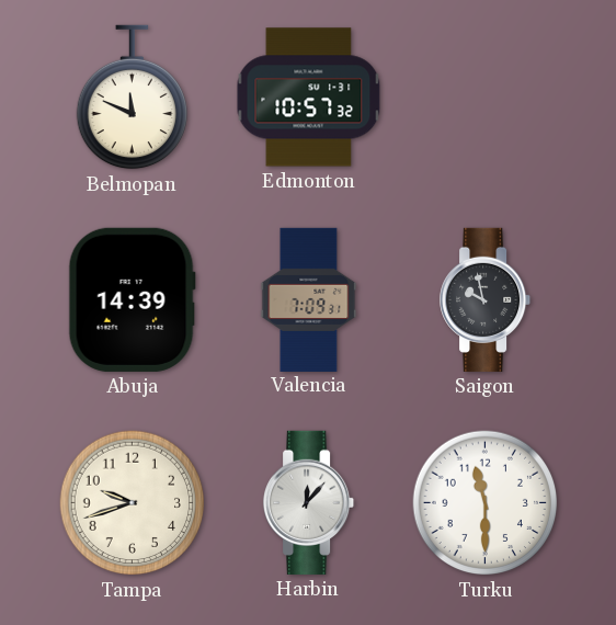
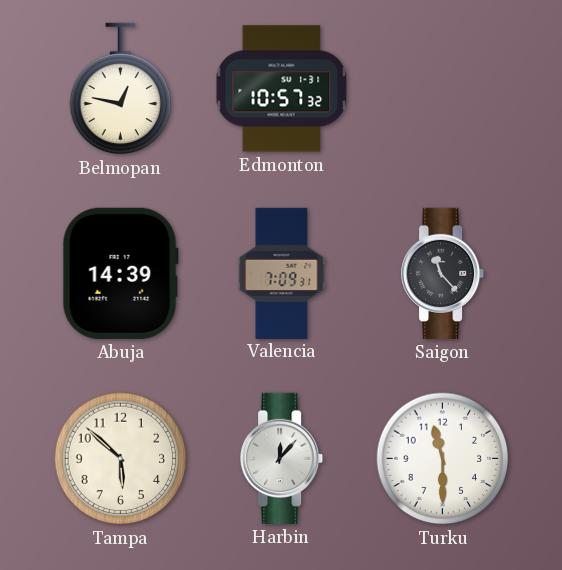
Belmopan: 11:49 -> 12:47 (120, 89)
Saigon: 9:58 -> 11:23 (443, 273)
Tampa: 9:42 -> 5:52 (121, 459)
